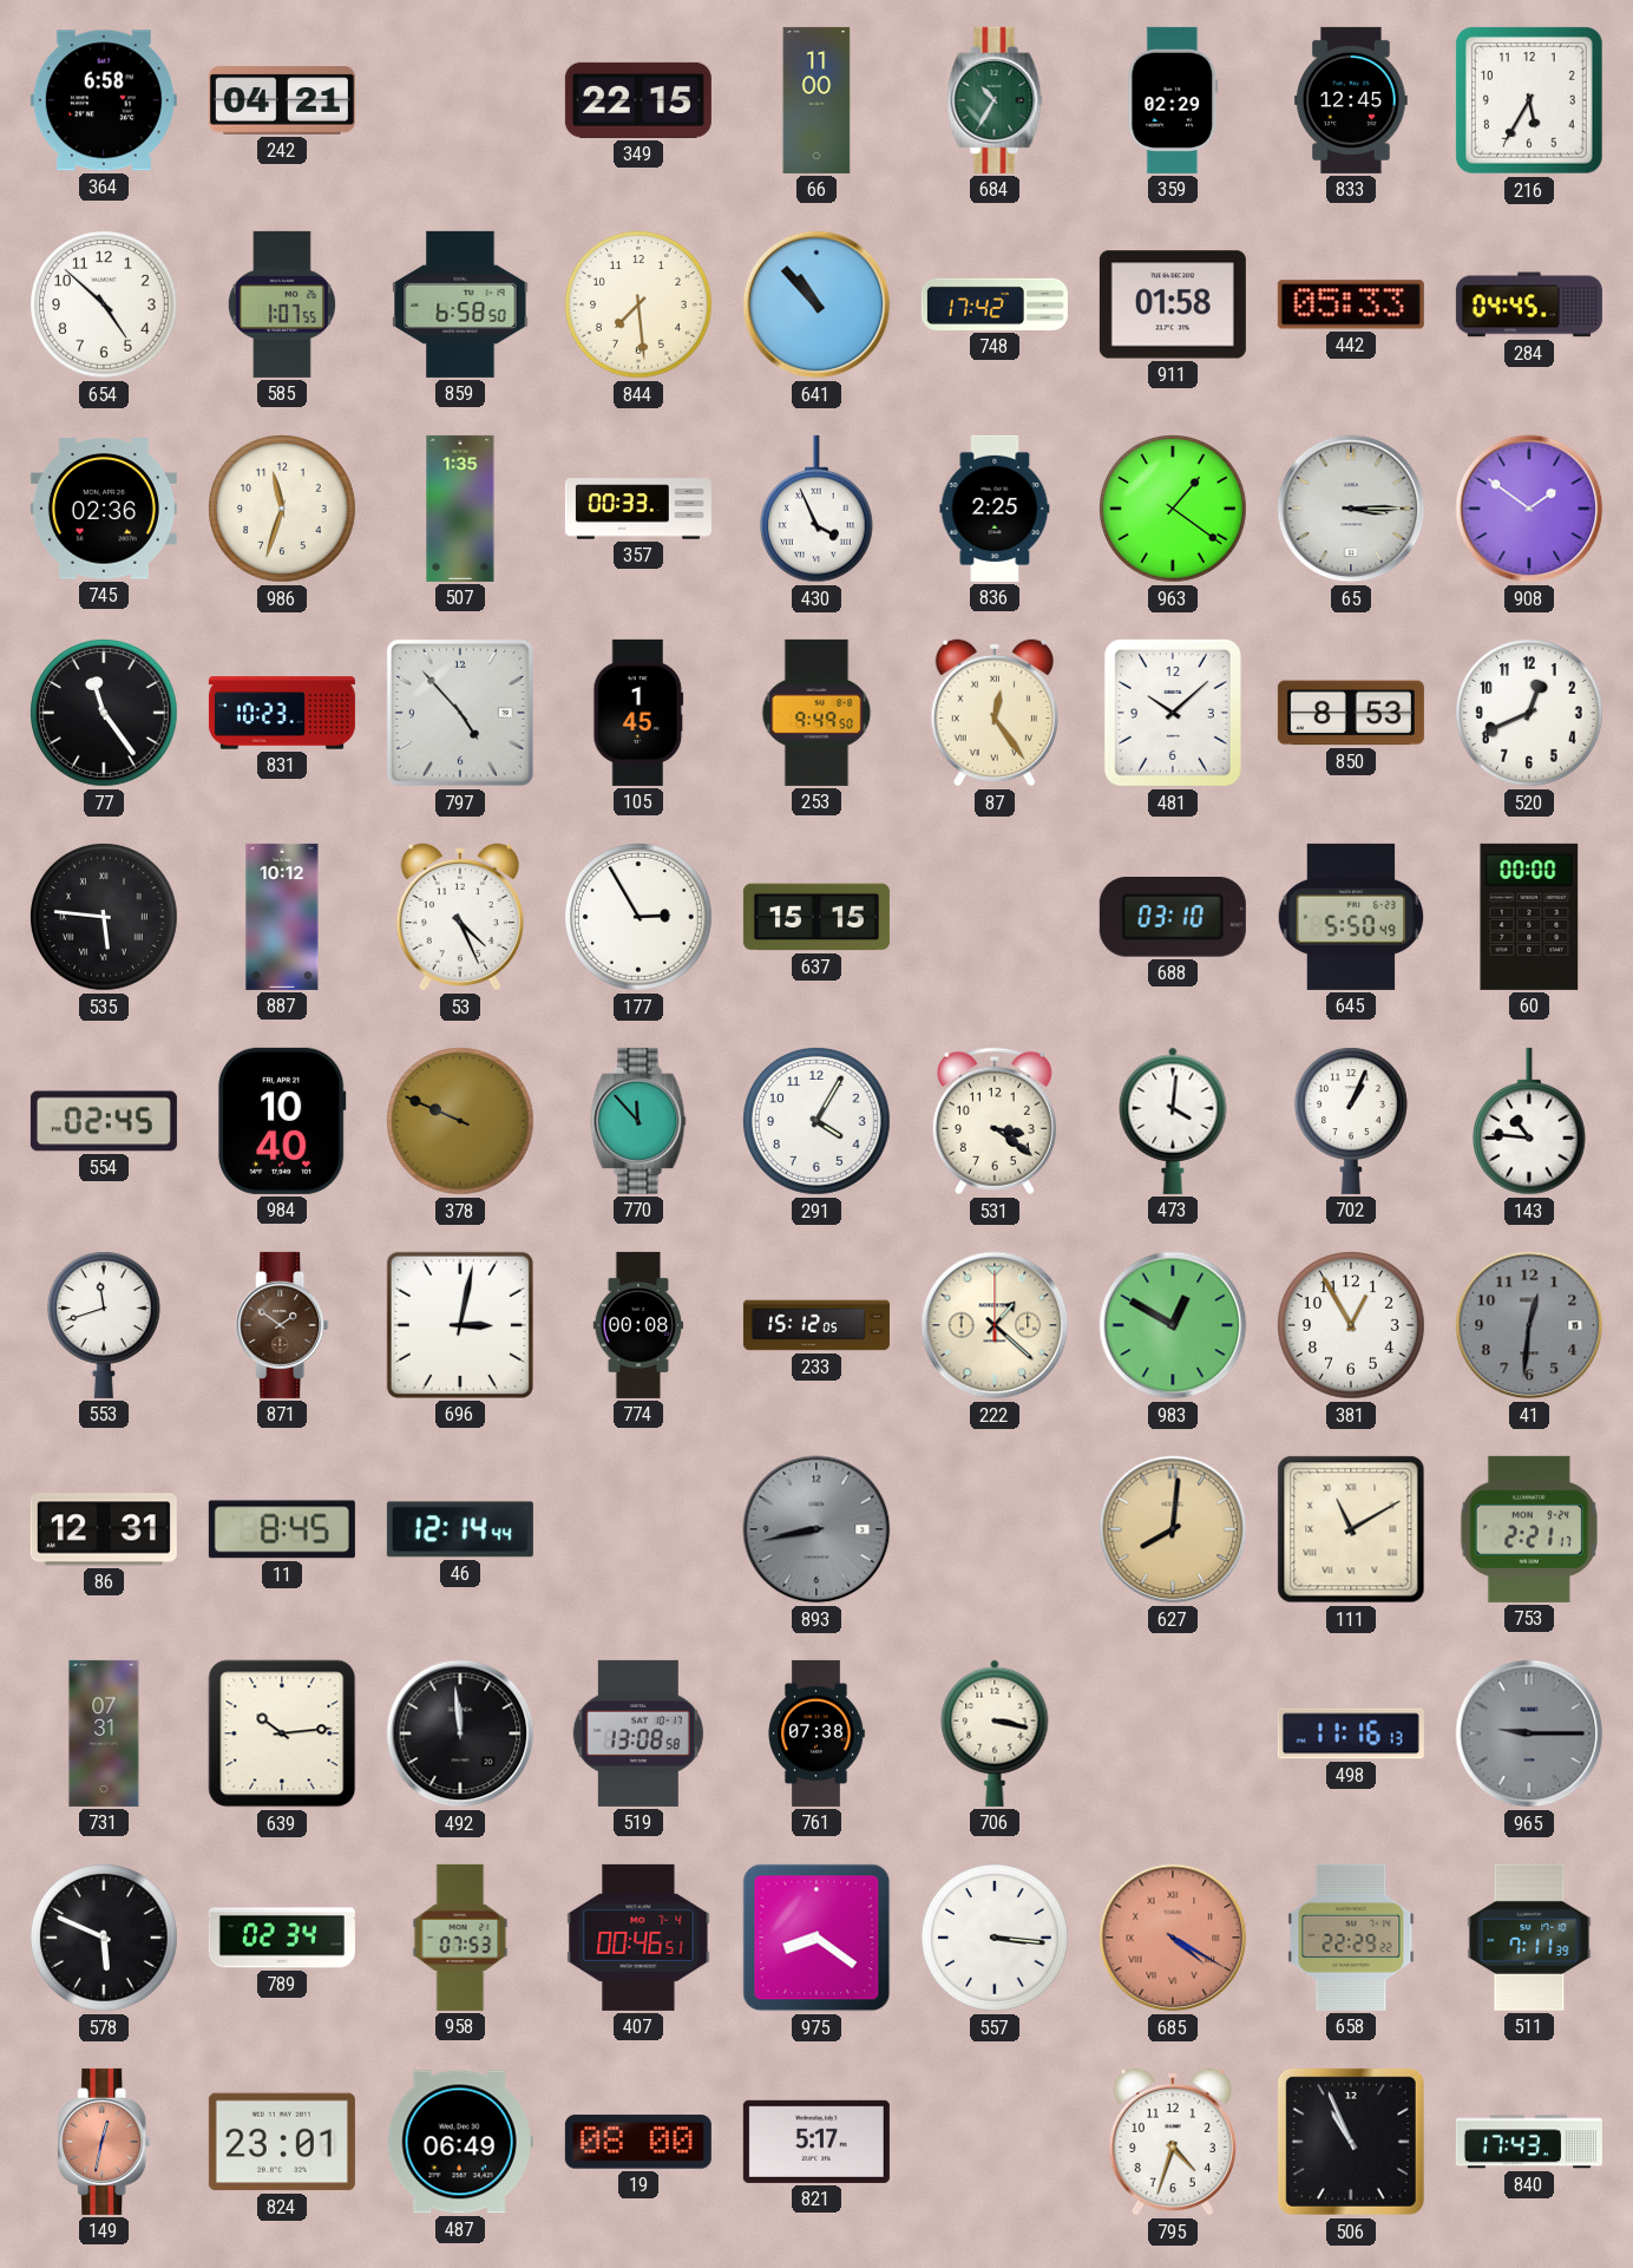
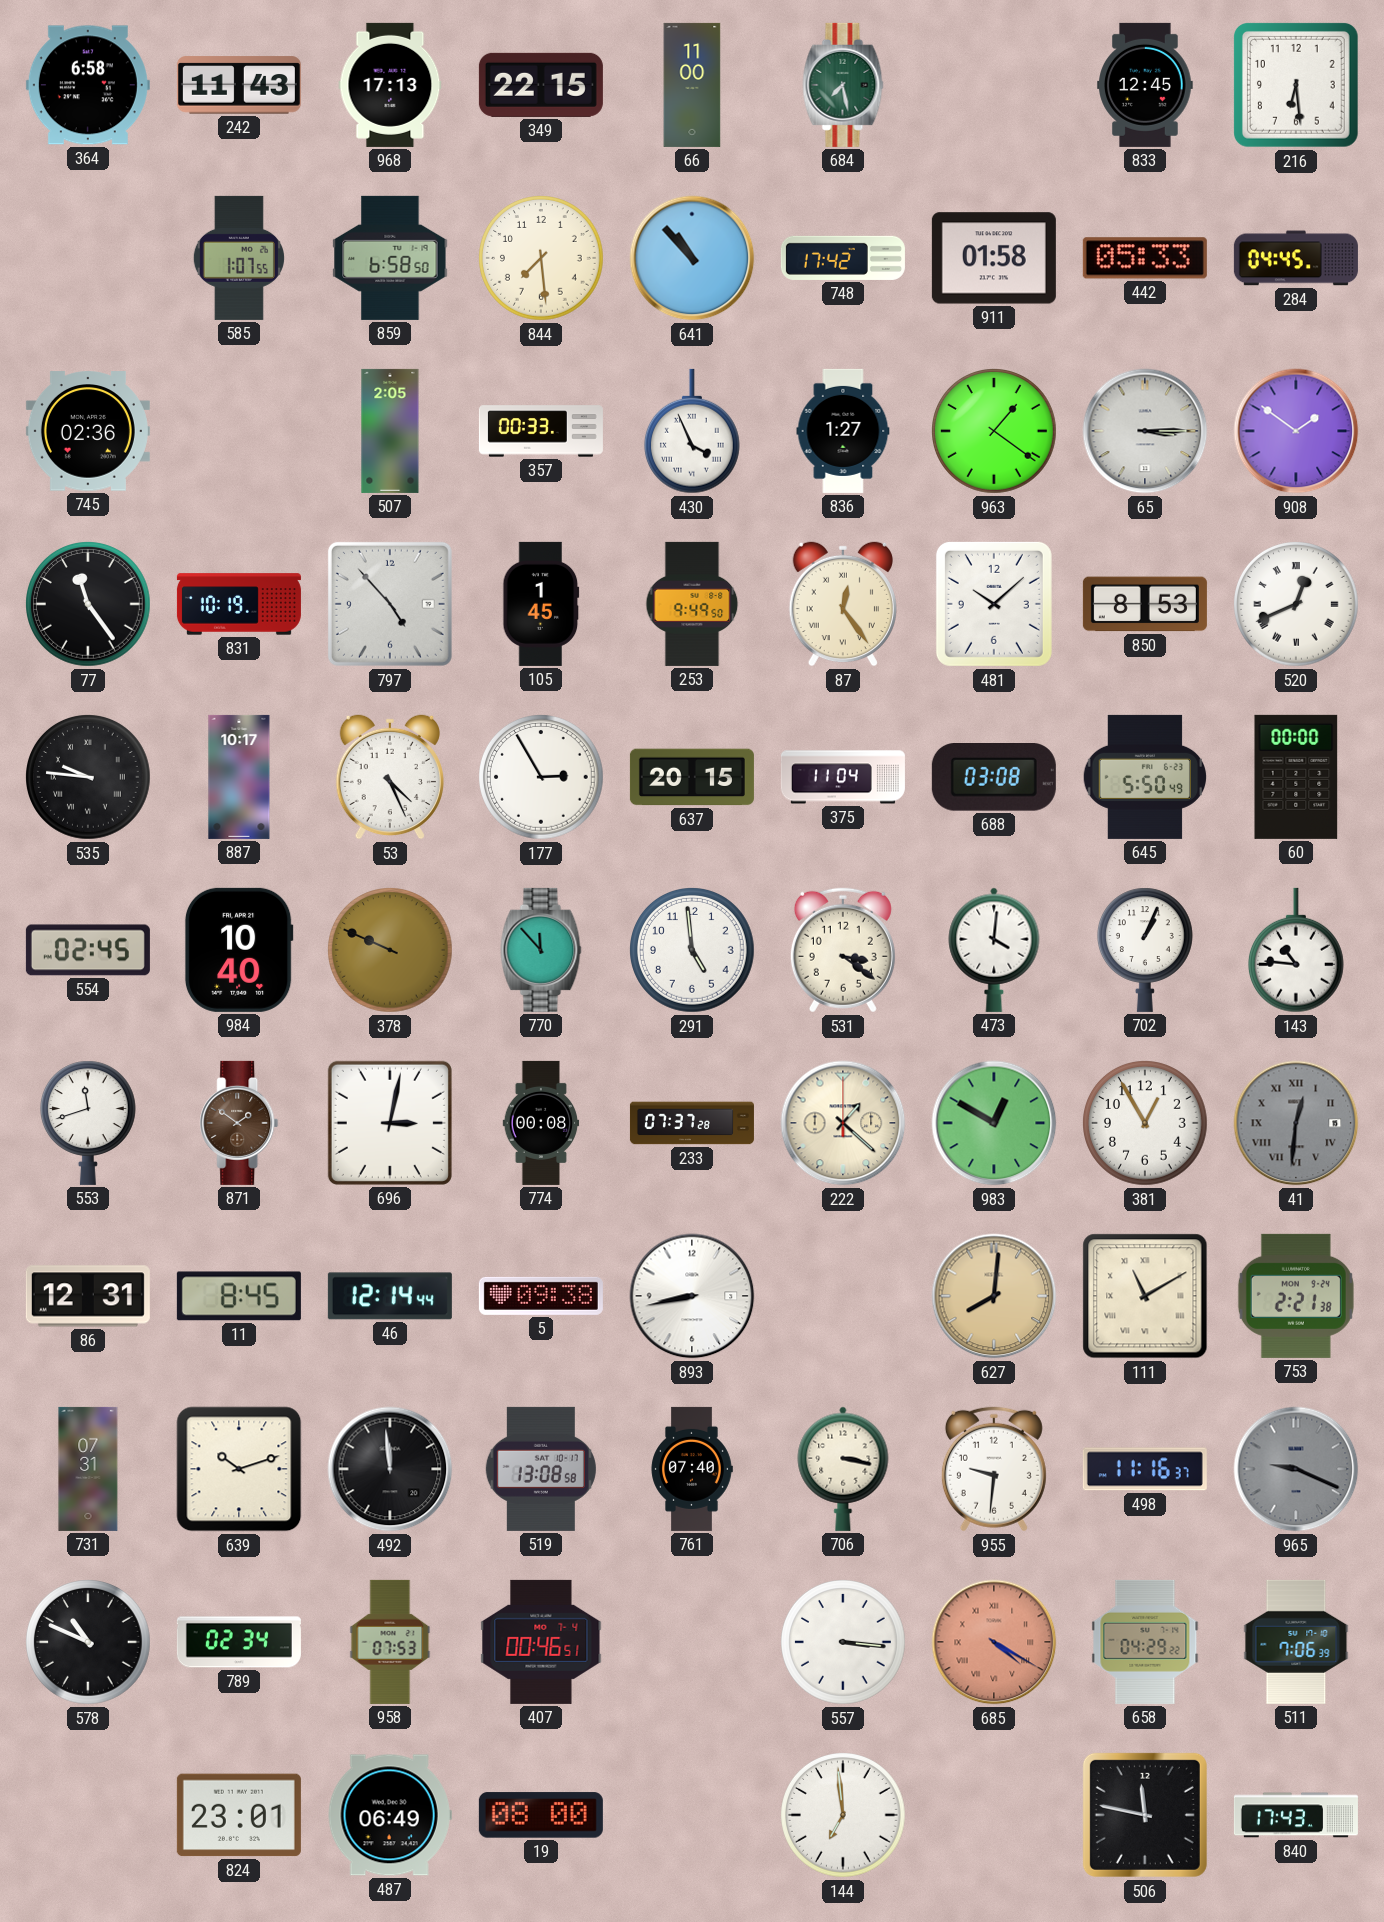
242: 04:21 -> 11:43 (239, 85)
968: none -> 17:13 (390, 85)
684: 10:35 -> 7:28 (843, 85)
359: 02:29 -> none (1173, 100)
216: 5:35 -> 6:29 (1296, 85)
654: 4:52 -> none (105, 306)
986: 11:33 -> none (283, 510)
507: 1:35 -> 2:05 (390, 431)
836: 2:25 -> 1:27 (843, 431)
831: 10:23 -> 10:19 (239, 604)
520 numerals: Arabic -> Roman (1297, 605)
535: 5:46 -> 9:46 (89, 778)
887: 10:12 -> 10:17 (239, 777)
637: 15:15 -> 20:15 (692, 777)
375: none -> 11:04 (843, 777)
688: 03:10 -> 03:08 (994, 777)
291: 4:05 -> 4:59 (693, 951)
233: 15:12 -> 07:37 (692, 1123)
41 numerals: Arabic -> Roman (1296, 1123)
5: none -> 09:38 (541, 1296)
893 dial: grey -> white (692, 1296)
753: 2:21:17 -> 2:21:38 (1296, 1296)
639: 10:14 -> 10:12 (239, 1469)
761: 07:38 -> 07:40 (692, 1469)
955: none -> 9:31 (994, 1469)
498: 11:16:13 -> 11:16:37 (1145, 1469)
965: 9:15 -> 9:19 (1296, 1469)
578: 5:49 -> 10:49 (89, 1643)
975: 8:21 -> none (816, 1938)
658: 22:29 -> 04:29 (1145, 1642)
511: 7:11 -> 7:06 (1296, 1642)
149: 12:32 -> none (104, 2142)
821: 5:17 -> none (816, 2142)
144: none -> 6:59 (844, 1816)
795: 4:33 -> none (1173, 2142)
506: 10:56 -> 11:47 (1145, 1815)
